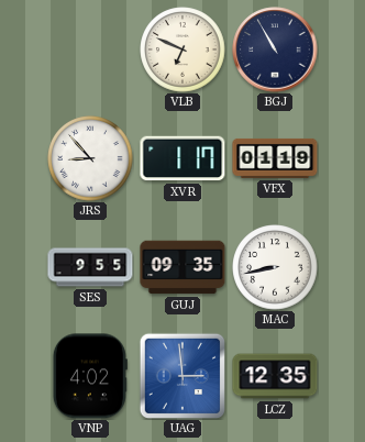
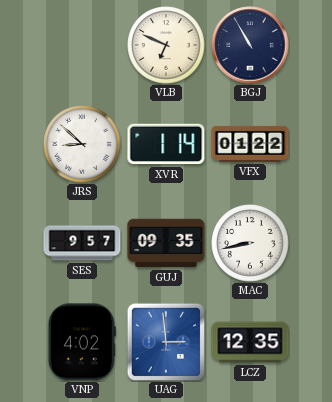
JRS: 8:53 -> 8:52 (82, 144)
XVR: 1:17 -> 1:14 (166, 144)
VFX: 01:19 -> 01:22 (250, 144)
SES: 9:55 -> 9:57 (82, 243)
